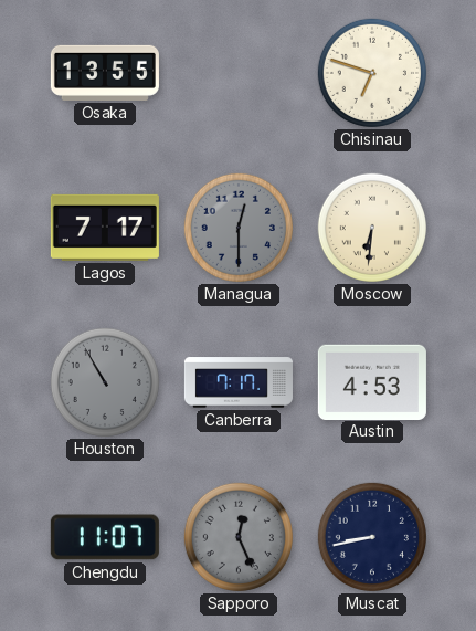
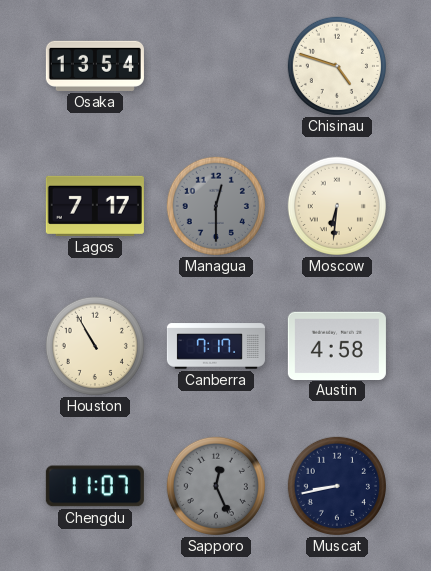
Osaka: 13:55 -> 13:54 (95, 66)
Chisinau: 6:48 -> 4:48 (337, 66)
Houston dial: grey -> cream (95, 346)
Austin: 4:53 -> 4:58 (337, 345)
